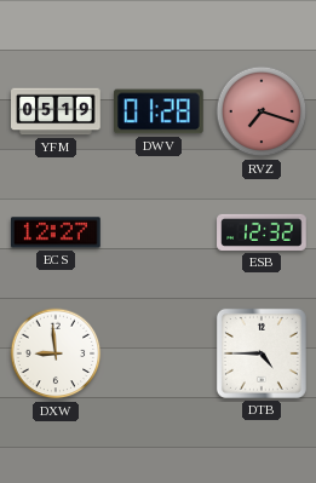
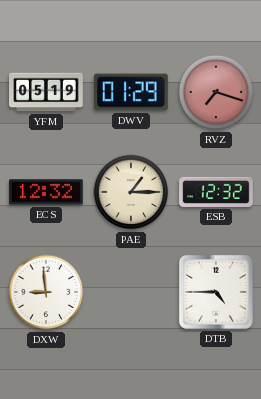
DWV: 01:28 -> 01:29 (132, 92)
ECS: 12:27 -> 12:32 (47, 192)
PAE: none -> 1:15 (131, 192)
